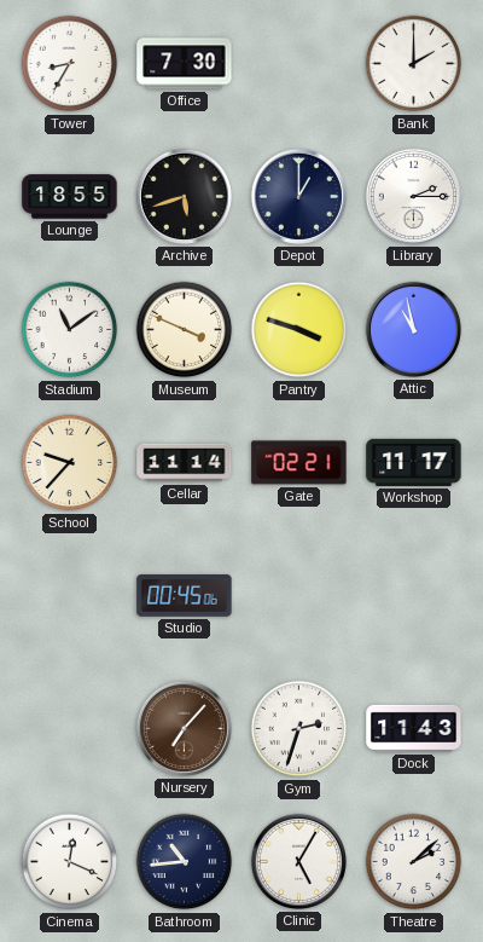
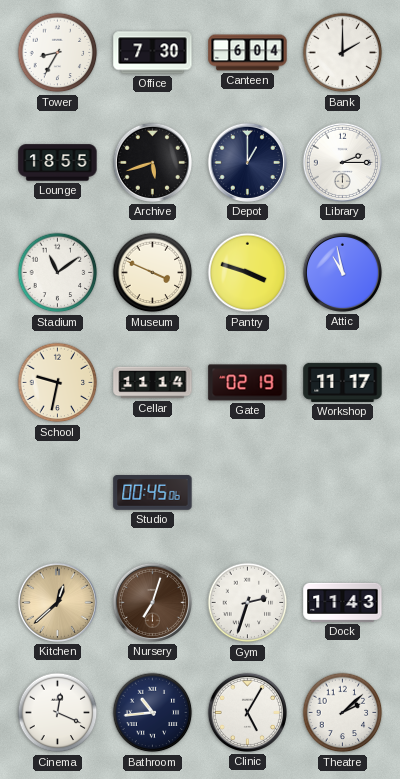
Canteen: none -> 6:04 (248, 53)
School: 9:37 -> 9:32 (58, 383)
Gate: 02:21 -> 02:19 (248, 383)
Kitchen: none -> 12:38 (57, 602)
Nursery: 7:07 -> 7:03 (152, 602)
